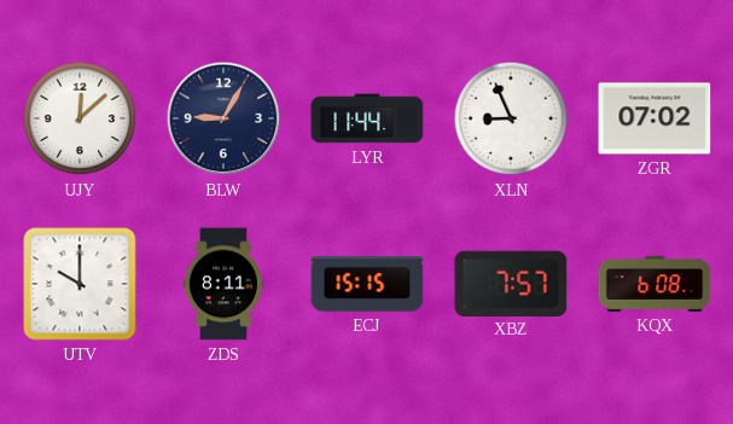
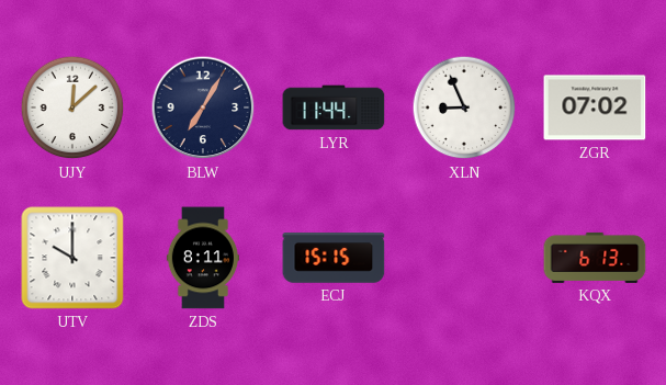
BLW: 9:05 -> 7:05 (203, 107)
XBZ: 7:57 -> none (511, 283)
KQX: 6:08 -> 6:13 (595, 258)
